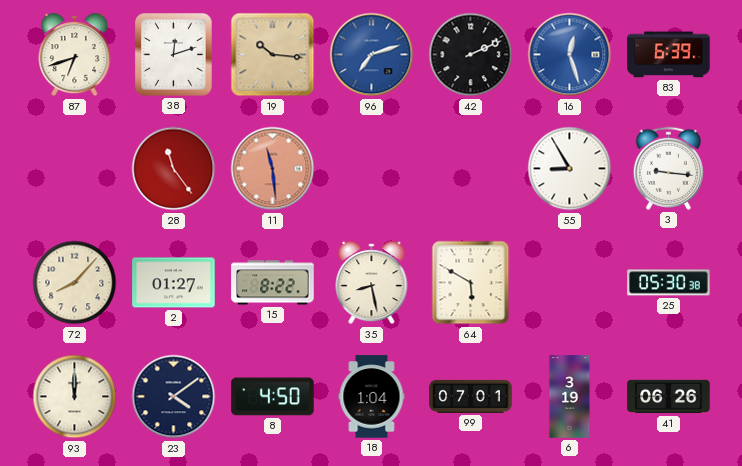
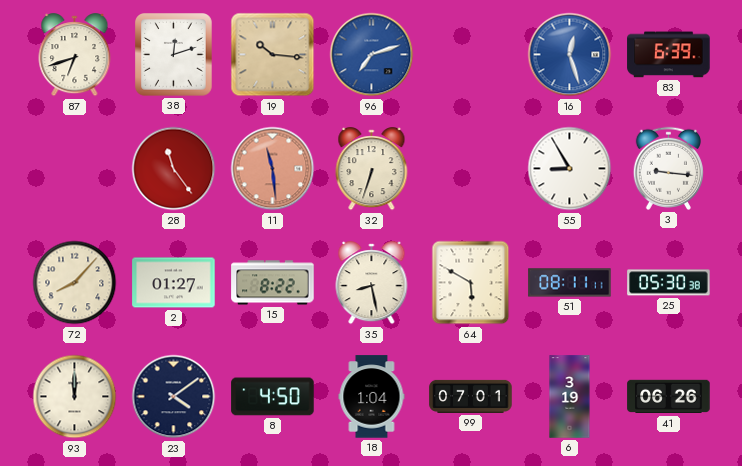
42: 2:11 -> none (471, 55)
32: none -> 6:33 (372, 169)
51: none -> 08:11 (570, 283)
